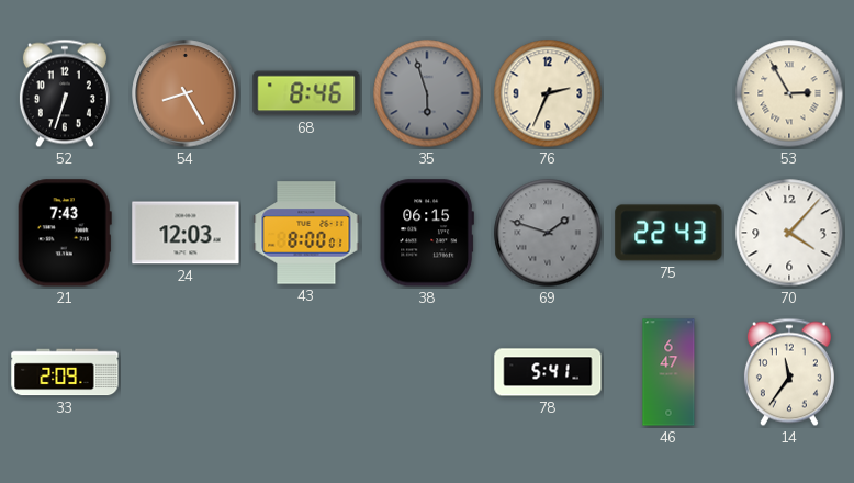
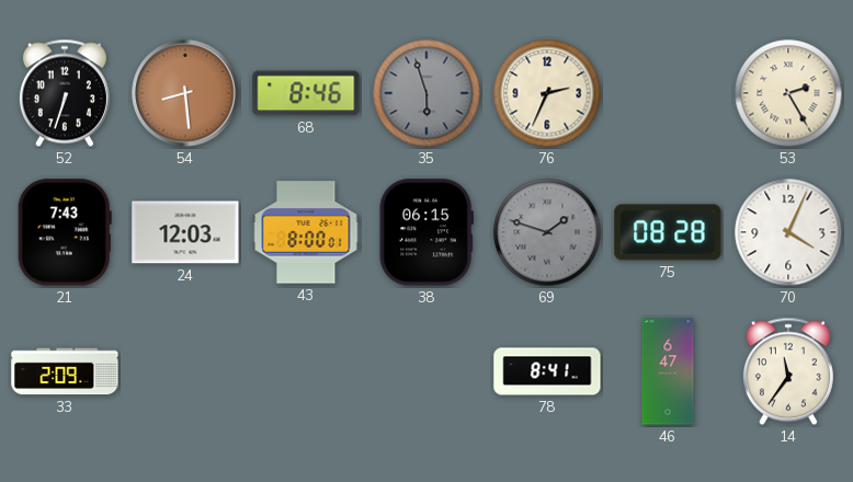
54: 8:25 -> 8:29 (185, 93)
53: 2:55 -> 2:25 (788, 93)
75: 22:43 -> 08:28 (668, 232)
70: 4:07 -> 4:04 (788, 232)
78: 5:41 -> 8:41 (547, 371)
